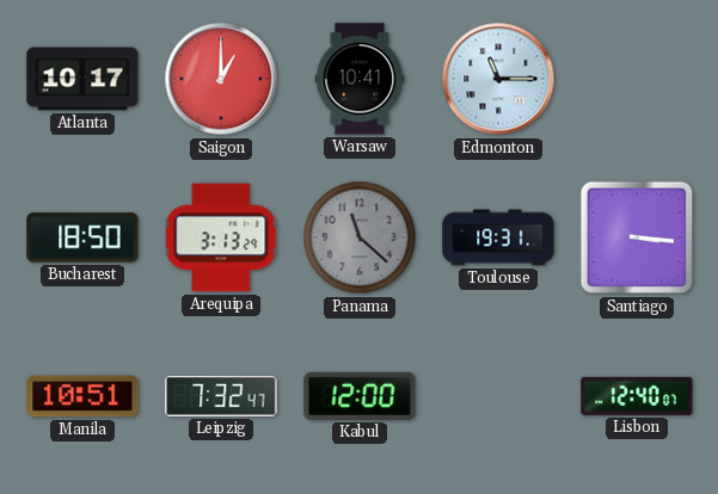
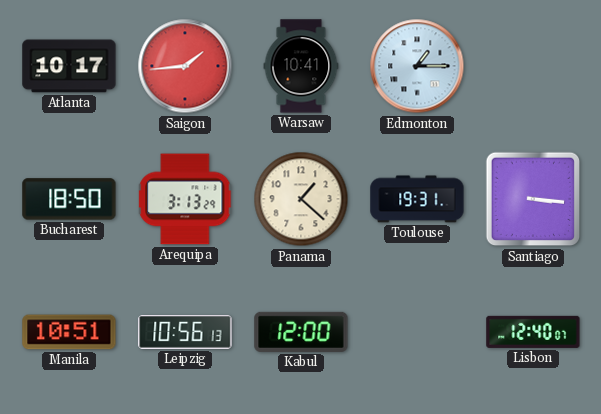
Saigon: 1:00 -> 1:44 (185, 66)
Edmonton: 11:15 -> 1:15 (417, 66)
Panama: 11:22 -> 1:22 (301, 199)
Panama dial: grey -> cream (301, 199)
Leipzig: 7:32 -> 10:56 (185, 333)
